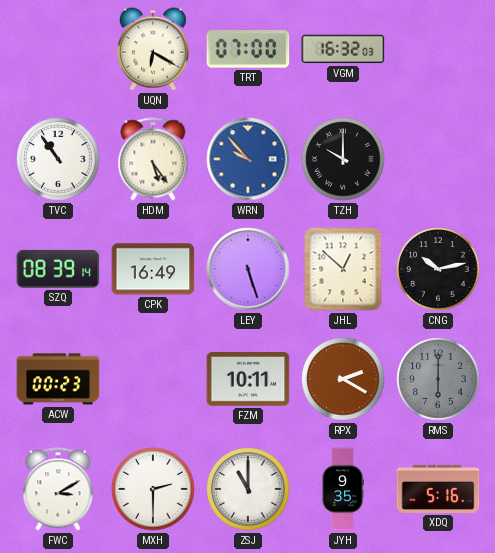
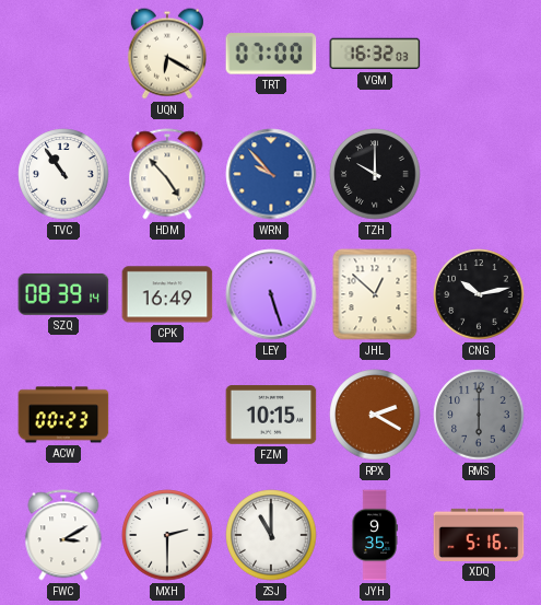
HDM: 5:24 -> 4:53 (167, 174)
FZM: 10:11 -> 10:15 (271, 415)
